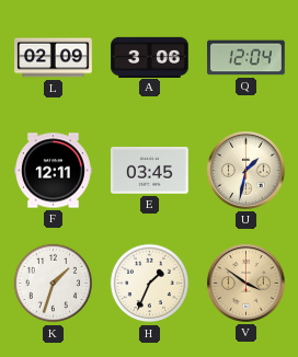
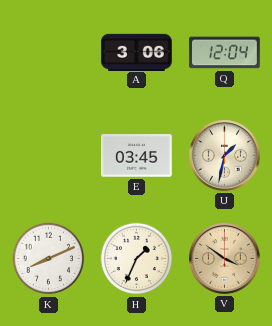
L: 02:09 -> none (54, 58)
F: 12:11 -> none (54, 171)
K: 1:33 -> 8:11 (49, 259)
